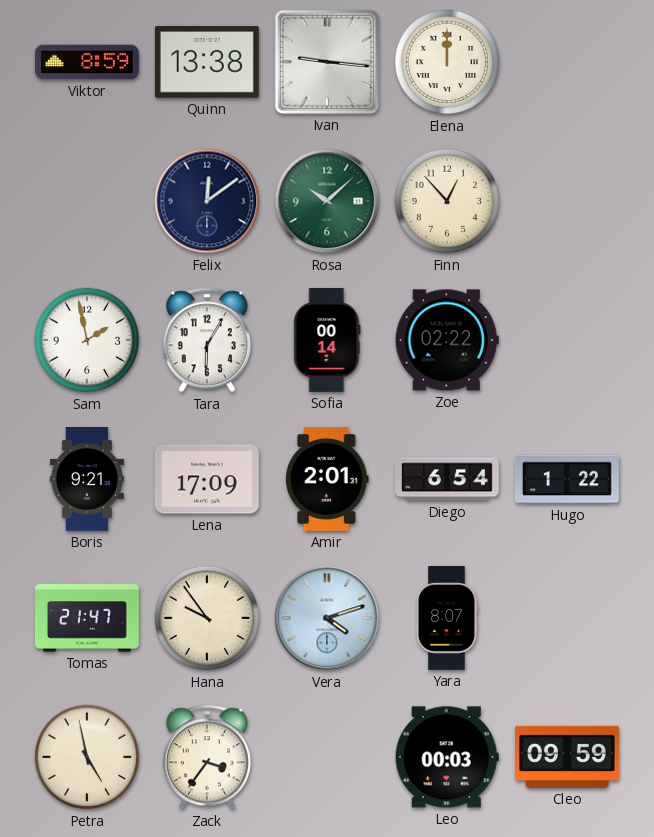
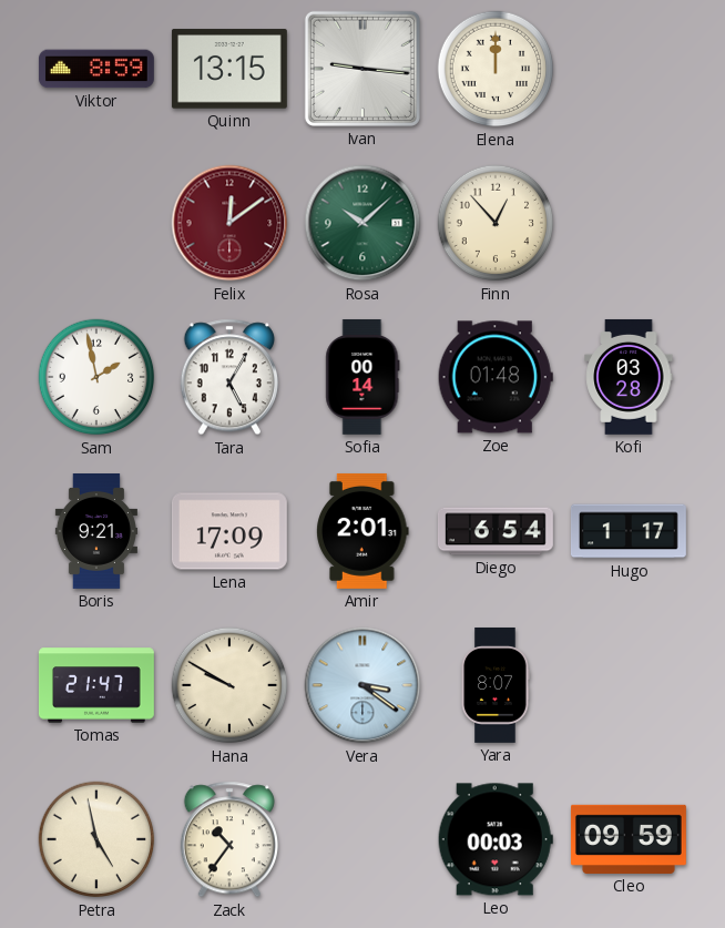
Quinn: 13:38 -> 13:15 (229, 69)
Felix dial: navy -> burgundy (229, 223)
Tara: 6:05 -> 5:05 (229, 377)
Zoe: 02:22 -> 01:48 (496, 377)
Kofi: none -> 03:28 (629, 377)
Hugo: 1:22 -> 1:17 (629, 531)
Hana: 9:54 -> 9:50 (229, 685)
Vera: 4:12 -> 3:21 (362, 685)
Zack: 3:36 -> 10:36 (229, 839)
